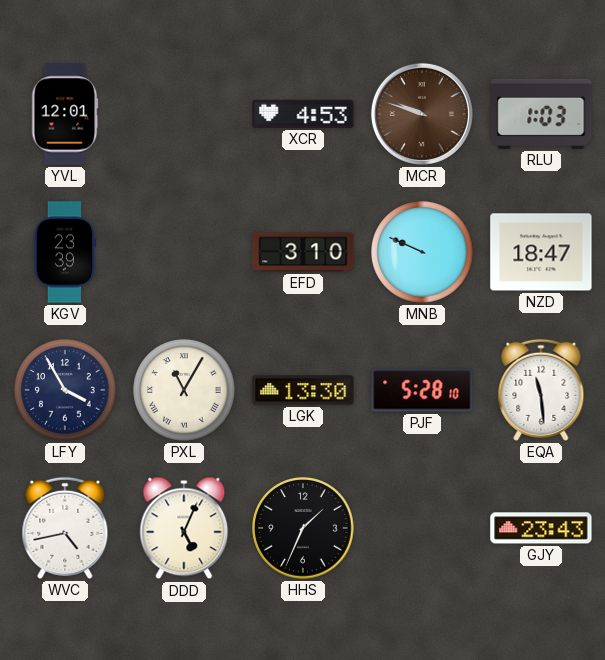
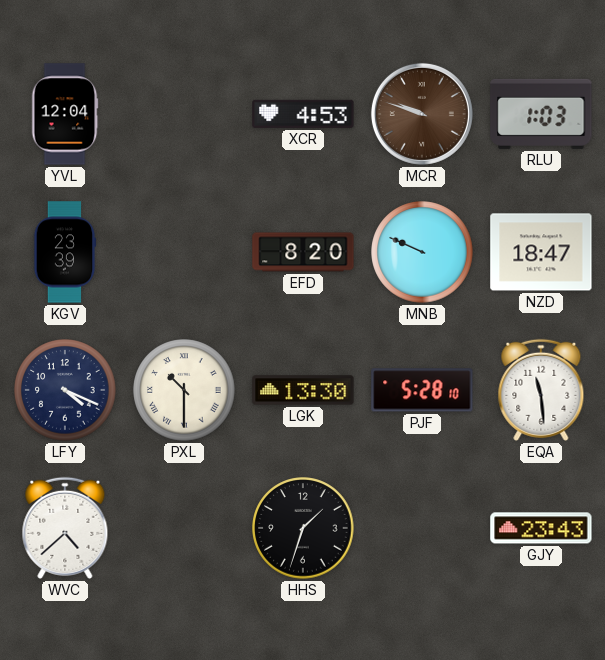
YVL: 12:01 -> 12:04 (65, 114)
EFD: 3:10 -> 8:20 (303, 252)
LFY: 3:55 -> 4:19 (65, 390)
PXL: 11:05 -> 10:30 (184, 390)
WVC: 4:43 -> 4:38 (65, 528)
DDD: 5:04 -> none (184, 528)
HHS: 1:34 -> 1:33 (303, 528)
